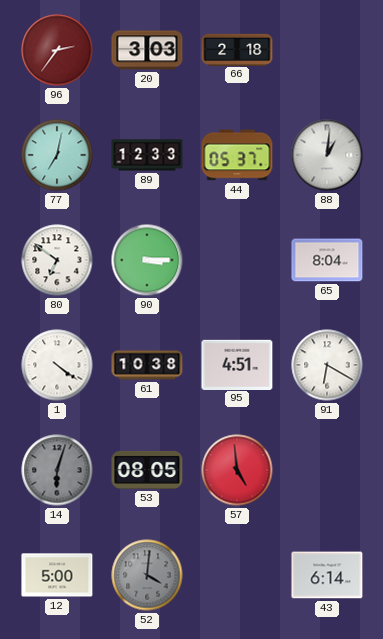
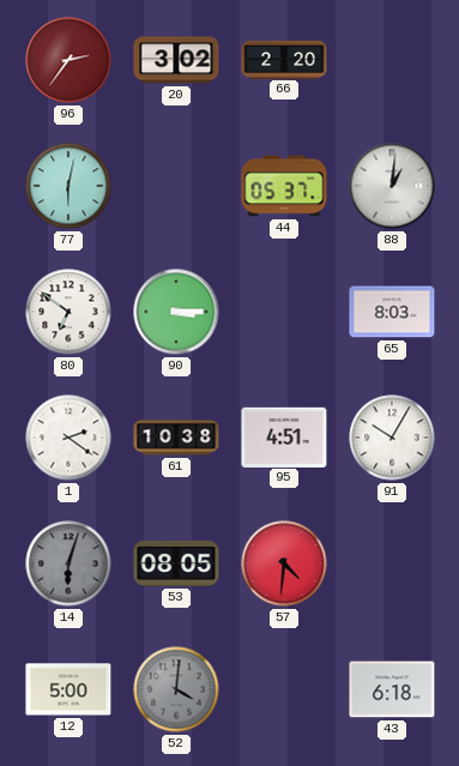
20: 3:03 -> 3:02 (176, 60)
66: 2:18 -> 2:20 (284, 59)
77: 7:02 -> 6:02 (68, 186)
89: 12:33 -> none (147, 155)
65: 8:04 -> 8:03 (392, 312)
1: 4:21 -> 2:21 (68, 438)
91: 6:20 -> 10:05 (392, 438)
57: 4:59 -> 4:31 (284, 563)
43: 6:14 -> 6:18 (392, 689)
